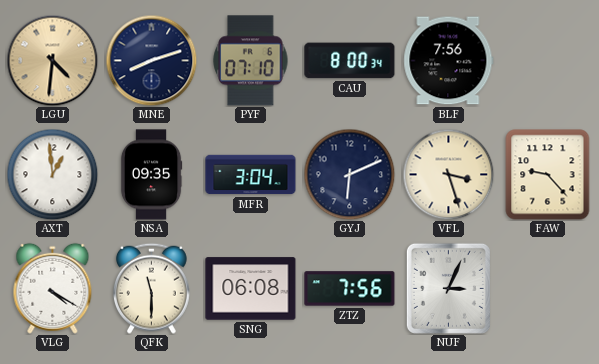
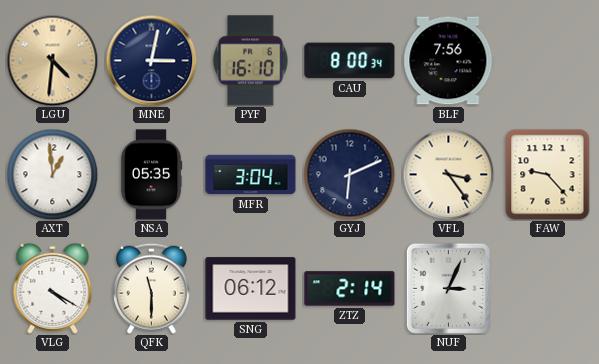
MNE: 8:12 -> 3:02 (151, 60)
PYF: 07:10 -> 16:10 (251, 61)
NSA: 09:35 -> 05:35 (151, 175)
VFL: 3:27 -> 3:24 (448, 174)
SNG: 06:08 -> 06:12 (251, 289)
ZTZ: 7:56 -> 2:14 (350, 289)
